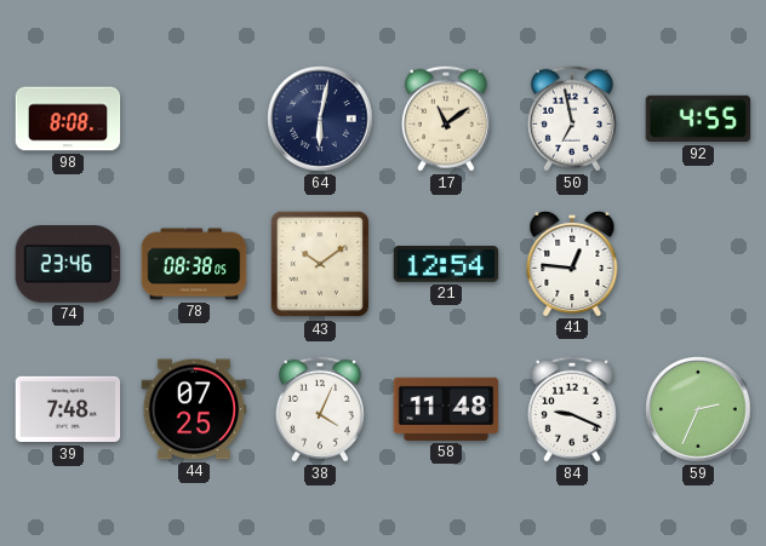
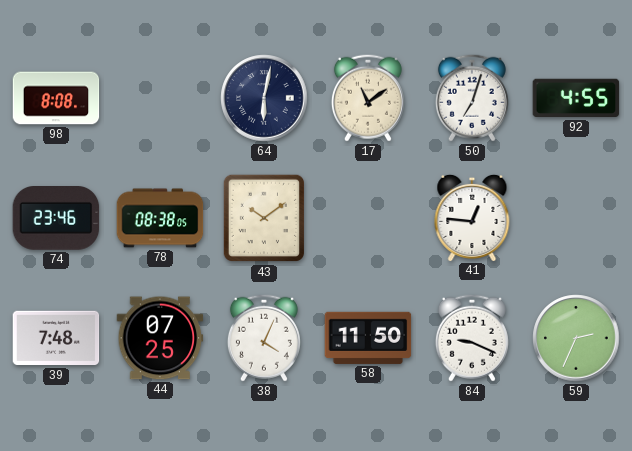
50: 6:58 -> 7:03 (472, 98)
21: 12:54 -> none (446, 264)
58: 11:48 -> 11:50 (368, 338)
